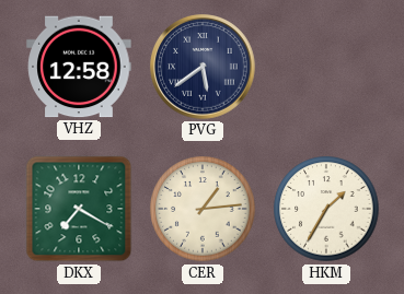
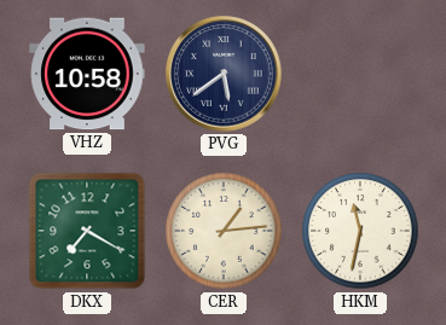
VHZ: 12:58 -> 10:58 (87, 74)
HKM: 1:35 -> 11:32 (360, 231)
